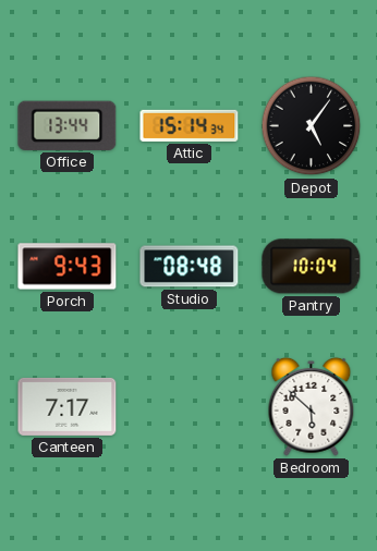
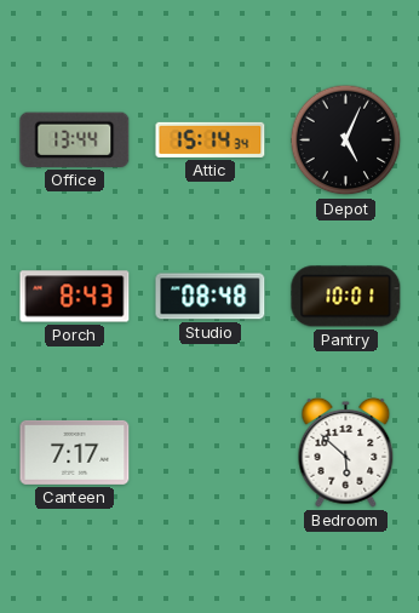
Depot: 5:06 -> 5:04 (346, 141)
Porch: 9:43 -> 8:43 (75, 297)
Pantry: 10:04 -> 10:01 (346, 297)
